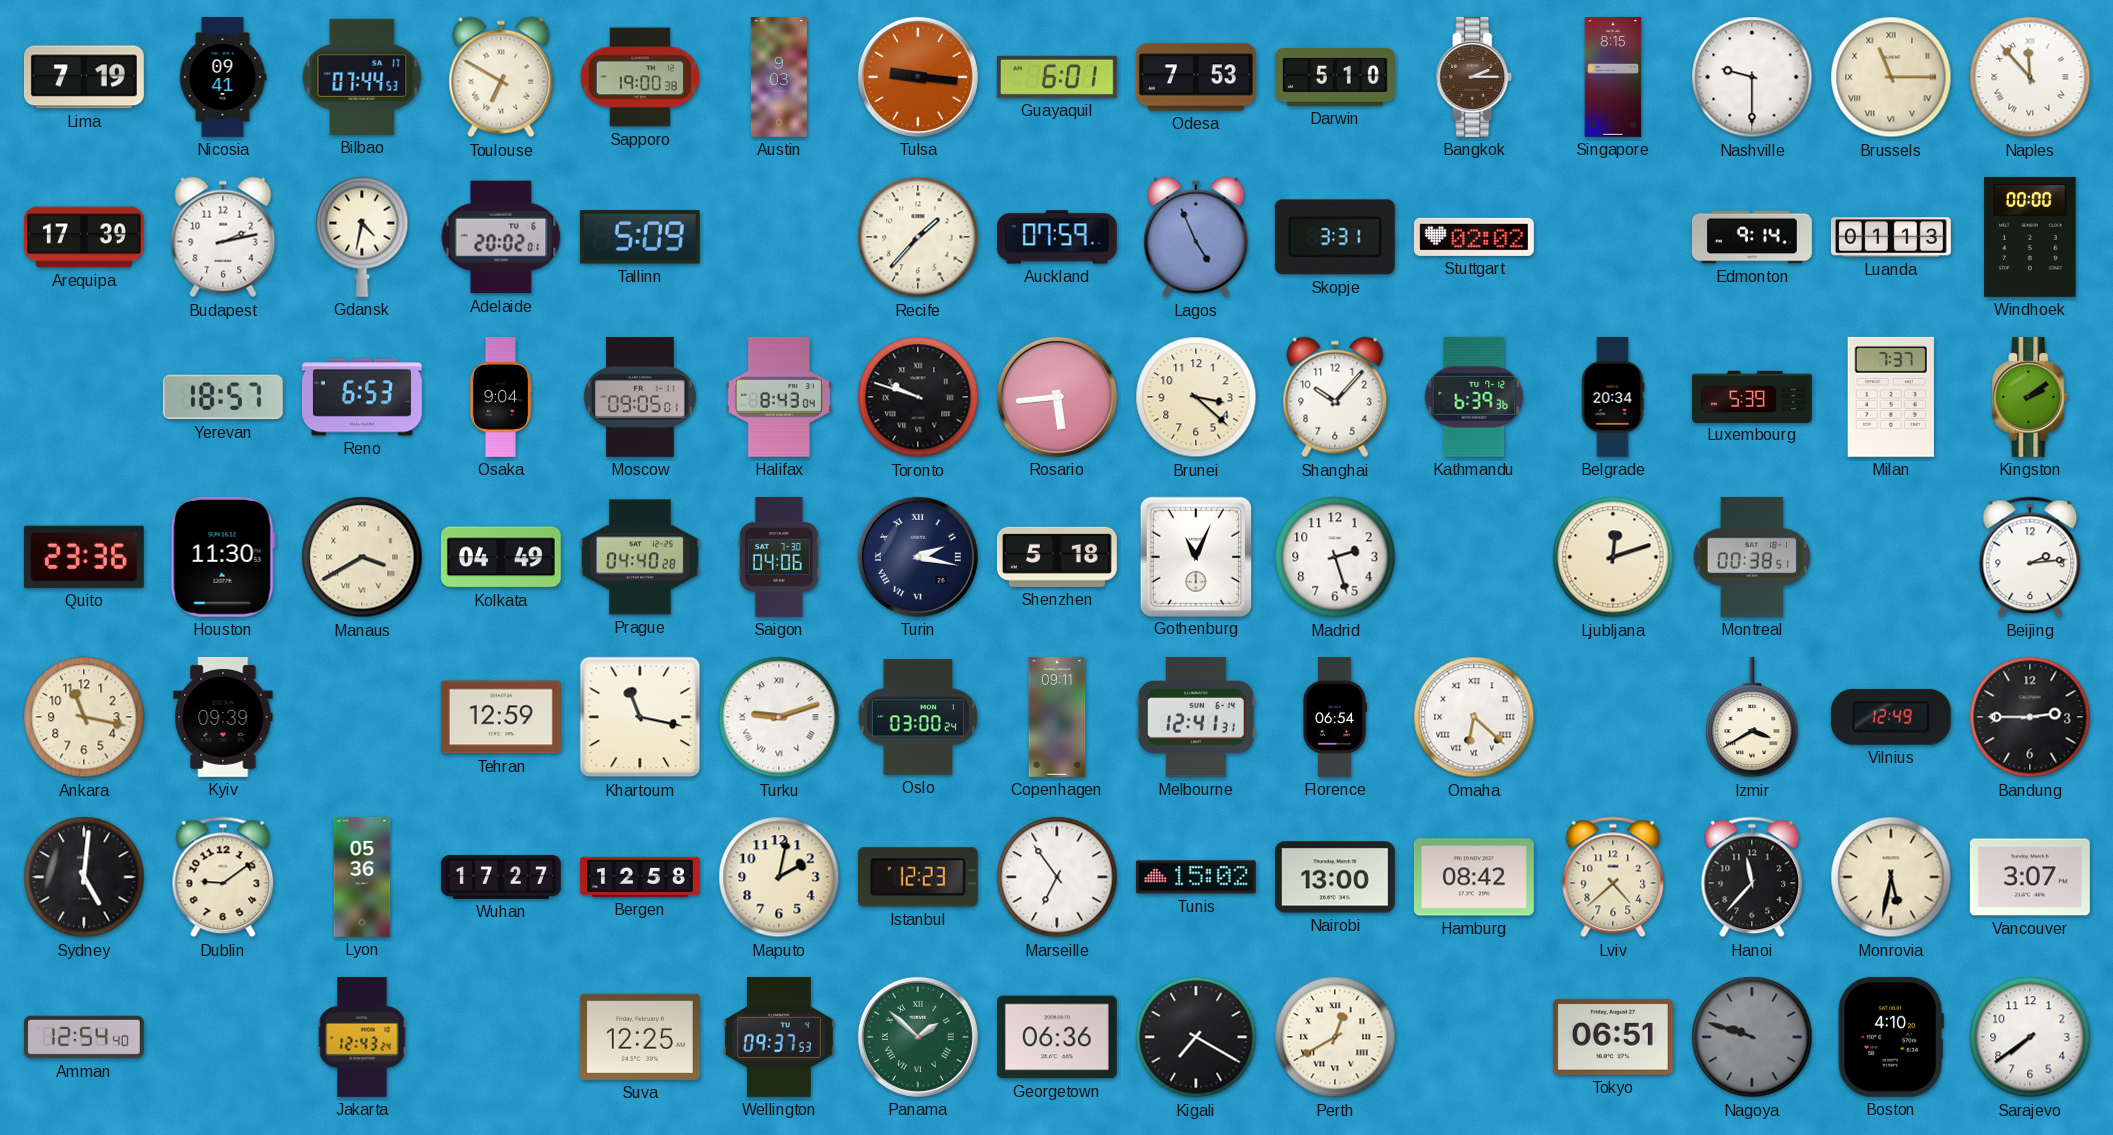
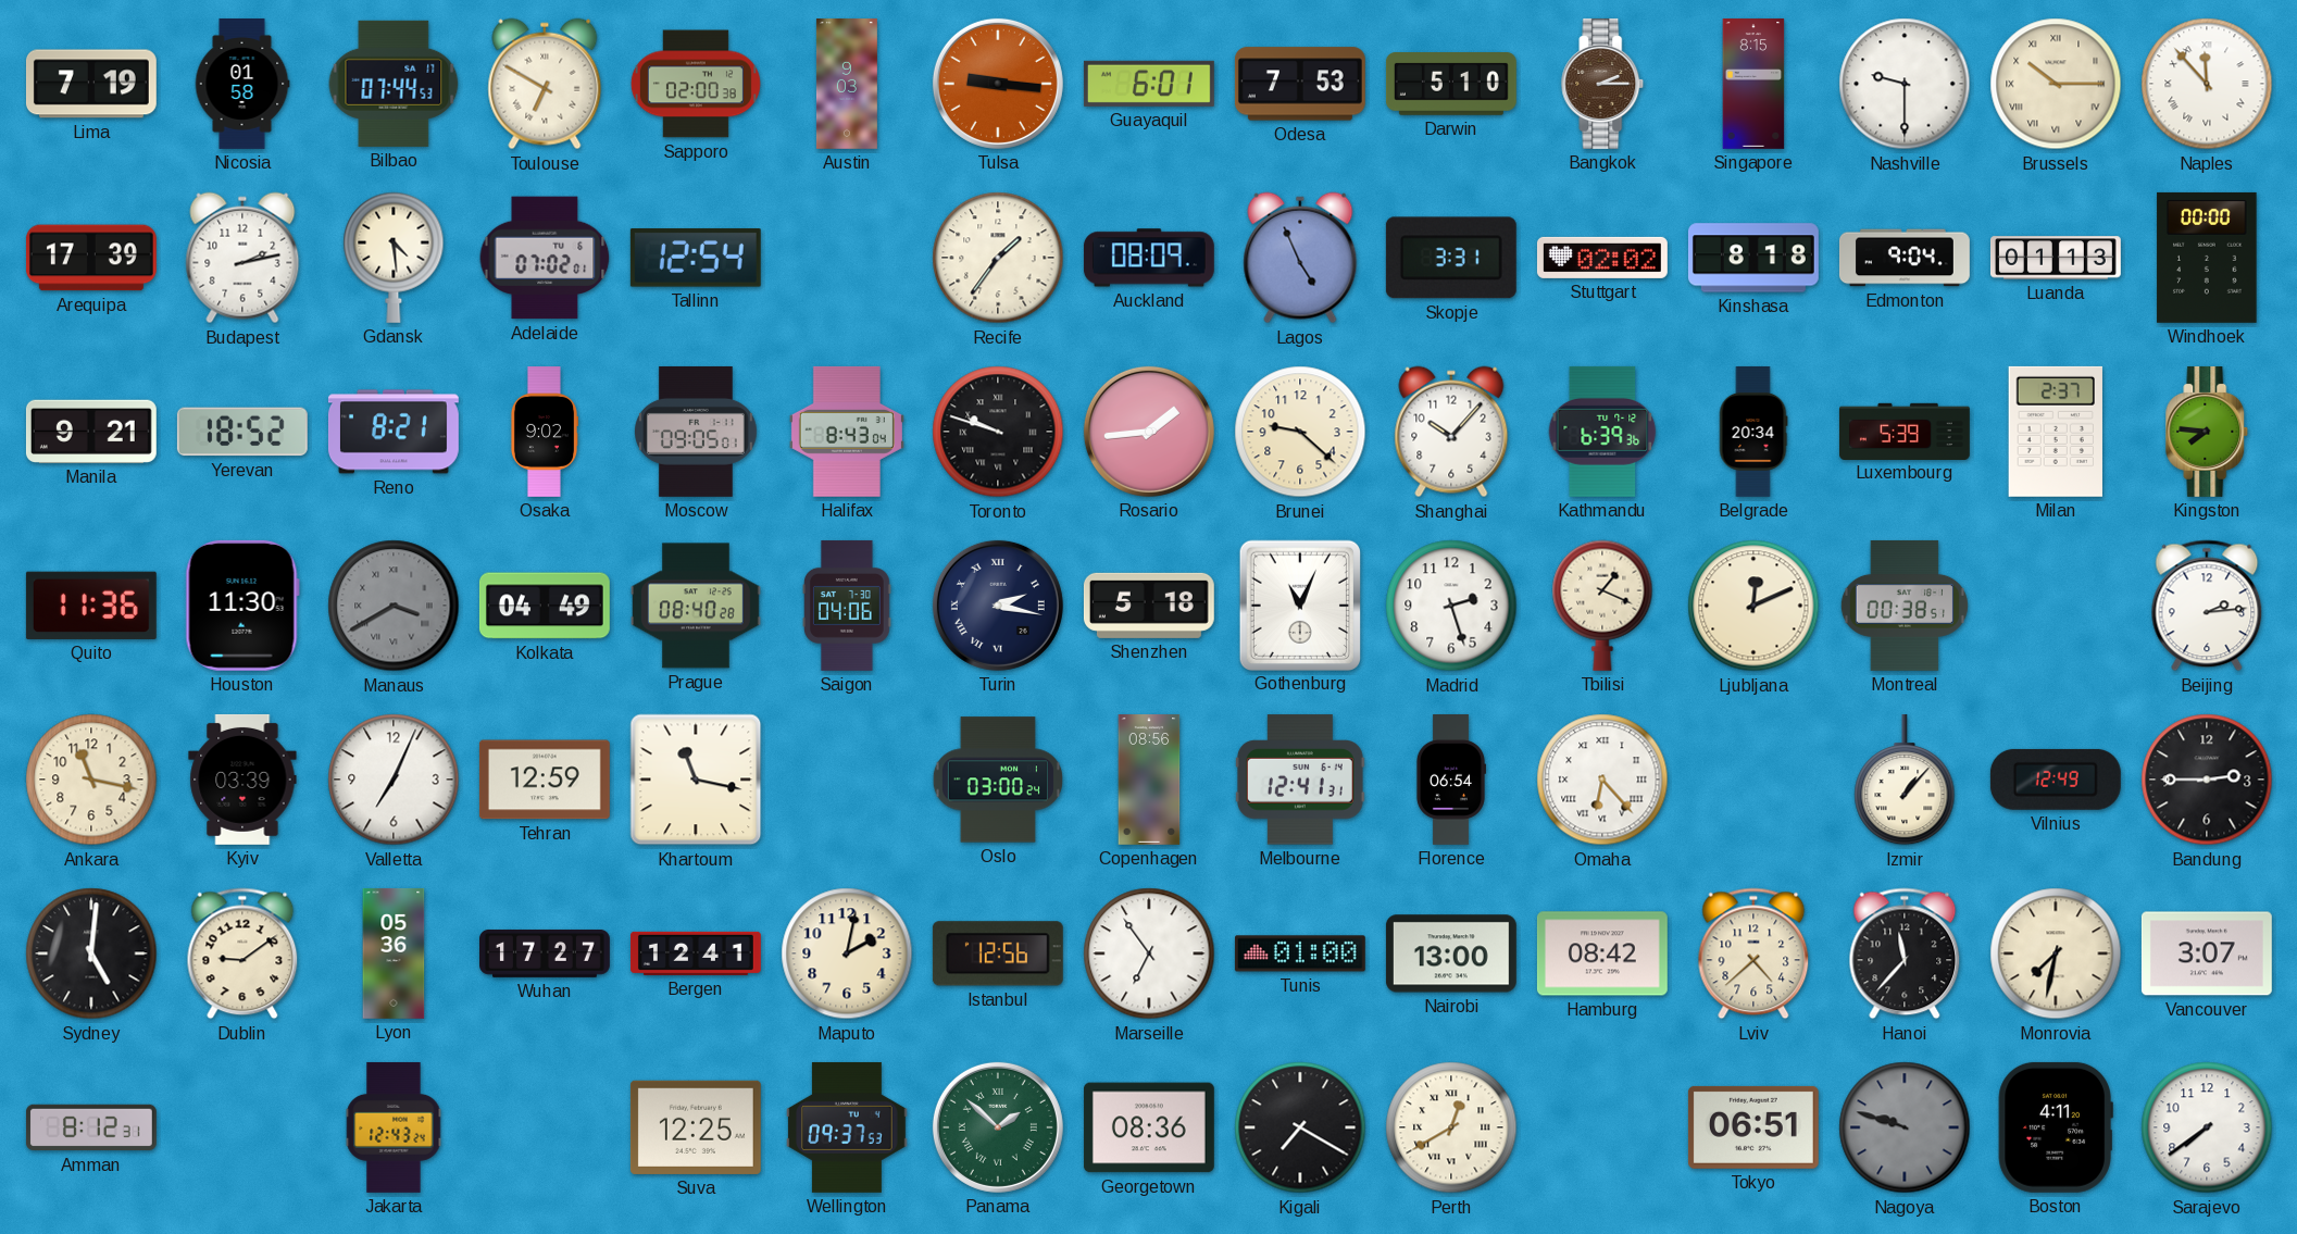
Nicosia: 09:41 -> 01:58 (242, 85)
Sapporo: 19:00 -> 02:00 (696, 84)
Brussels: 11:15 -> 10:15 (2056, 84)
Gdansk: 4:32 -> 4:29 (394, 258)
Adelaide: 20:02 -> 07:02 (545, 258)
Tallinn: 5:09 -> 12:54 (696, 258)
Recife: 1:37 -> 1:36 (998, 258)
Auckland: 07:59 -> 08:09 (1149, 258)
Kinshasa: none -> 8:18 (1753, 258)
Edmonton: 9:14 -> 9:04 (1905, 258)
Manila: none -> 9:21 (91, 432)
Yerevan: 18:57 -> 18:52 (242, 432)
Reno: 6:53 -> 8:21 (394, 432)
Osaka: 9:04 -> 9:02 (544, 433)
Rosario: 5:44 -> 1:44 (1149, 432)
Brunei: 3:22 -> 9:22 (1300, 432)
Milan: 7:37 -> 2:37 (2056, 432)
Kingston: 2:09 -> 7:46 (2207, 432)
Quito: 23:36 -> 11:36 (91, 606)
Manaus dial: cream -> grey (394, 606)
Prague: 04:40 -> 08:40 (696, 606)
Tbilisi: none -> 1:19 (1602, 606)
Ljubljana: 12:12 -> 12:11 (1753, 606)
Kyiv: 09:39 -> 03:39 (242, 780)
Valletta: none -> 7:04 (394, 780)
Turku: 9:12 -> none (779, 717)
Copenhagen: 09:11 -> 08:56 (1149, 781)
Omaha: 6:22 -> 6:23 (1602, 780)
Izmir: 3:40 -> 1:07 (1905, 780)
Bergen: 12:58 -> 12:41 (697, 953)
Istanbul: 12:23 -> 12:56 (998, 953)
Tunis: 15:02 -> 01:00 (1300, 953)
Monrovia: 5:32 -> 7:32 (2056, 953)
Amman: 12:54 -> 8:12 (91, 1127)
Georgetown: 06:36 -> 08:36 (1149, 1127)
Boston: 4:10 -> 4:11 (2056, 1127)
